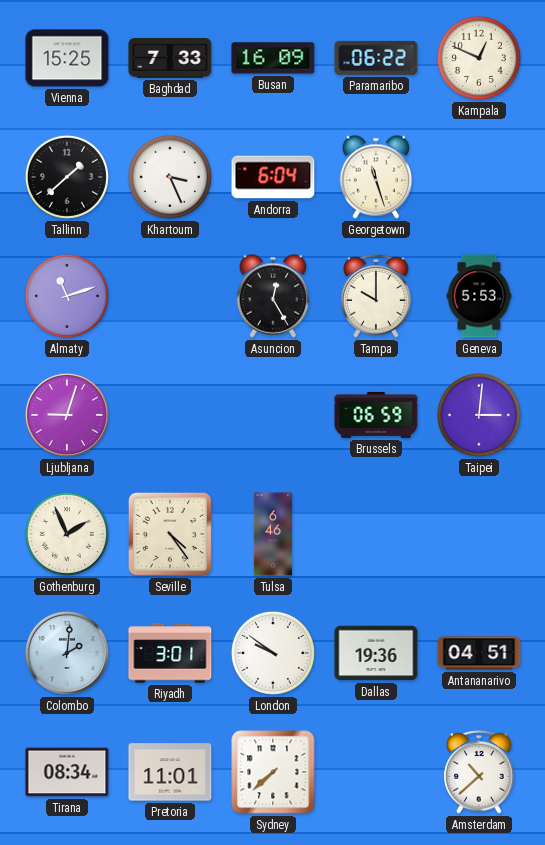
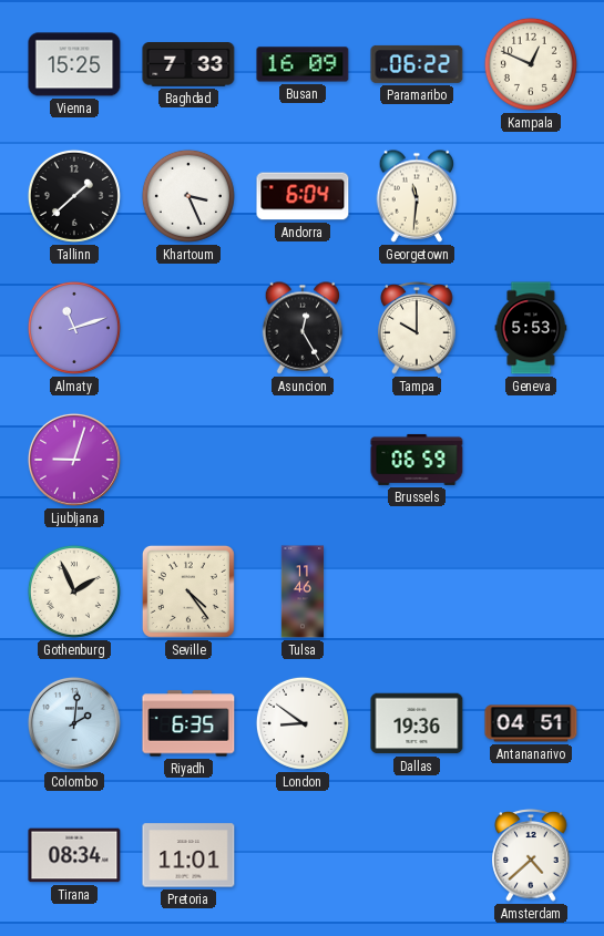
Georgetown: 11:27 -> 11:31 (417, 196)
Taipei: 3:01 -> none (479, 415)
Tulsa: 6:46 -> 11:46 (301, 592)
Riyadh: 3:01 -> 6:35 (188, 723)
London: 9:51 -> 8:51 (303, 723)
Sydney: 7:38 -> none (273, 772)
Amsterdam: 10:38 -> 4:38 (531, 855)
